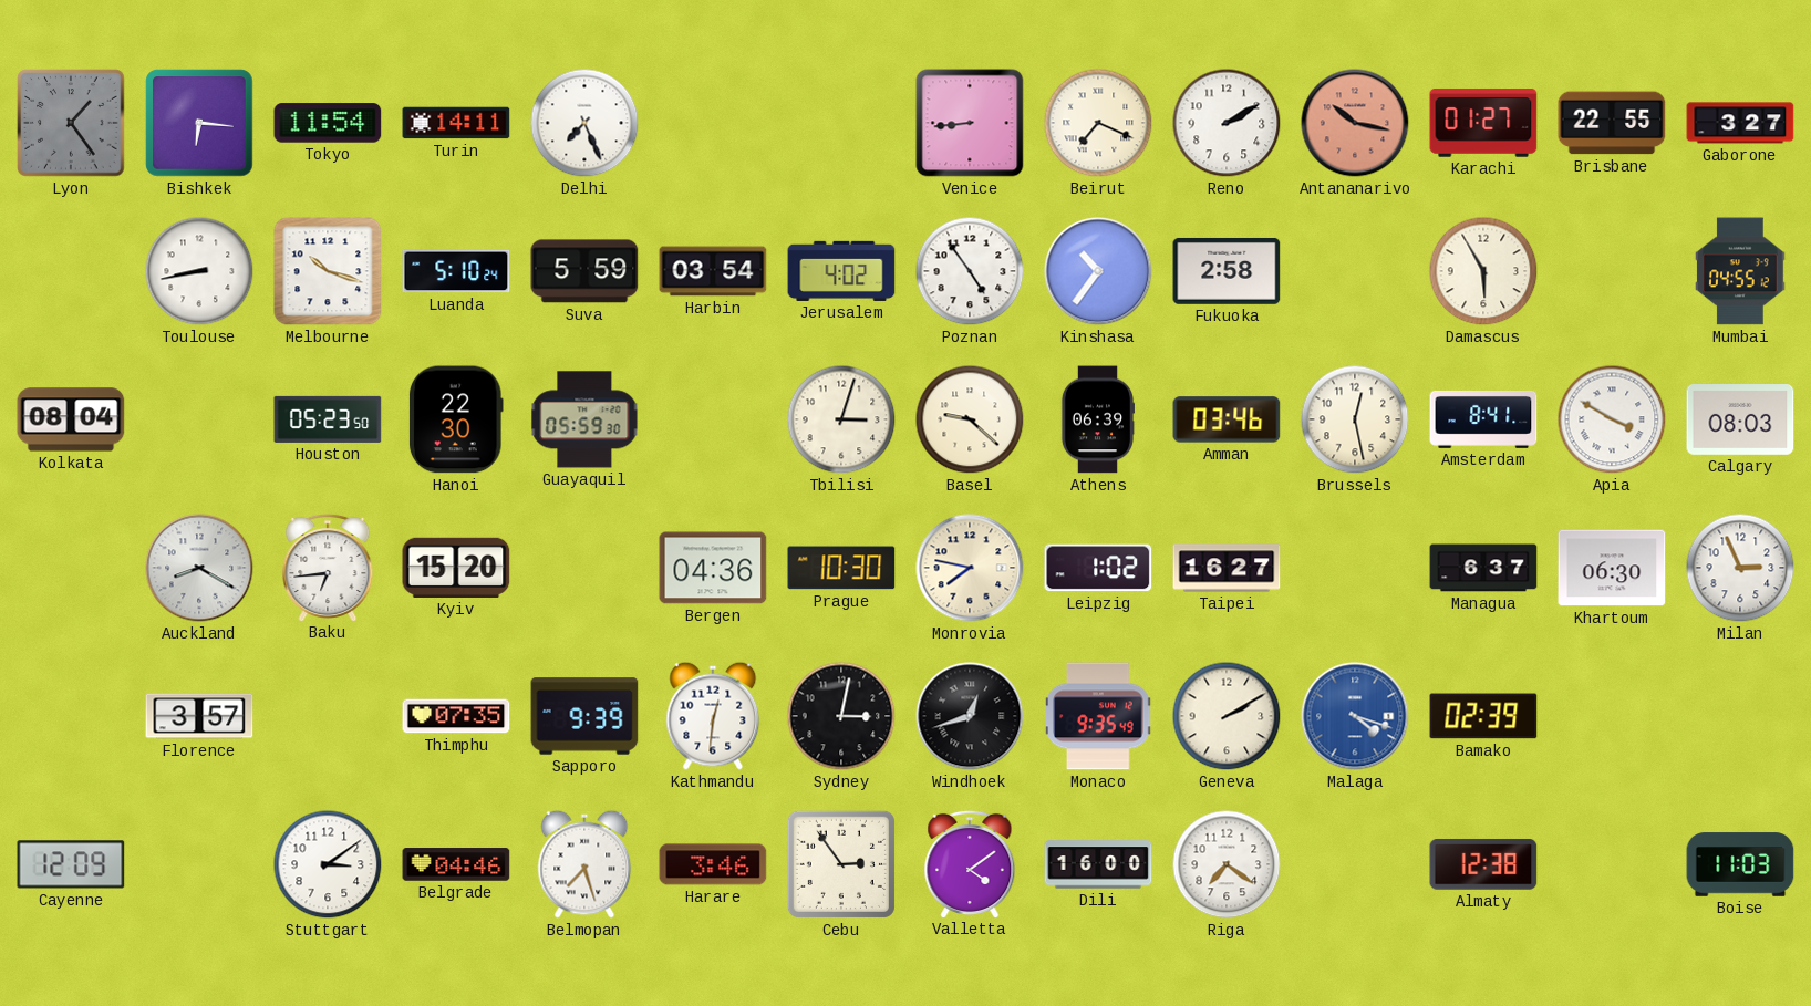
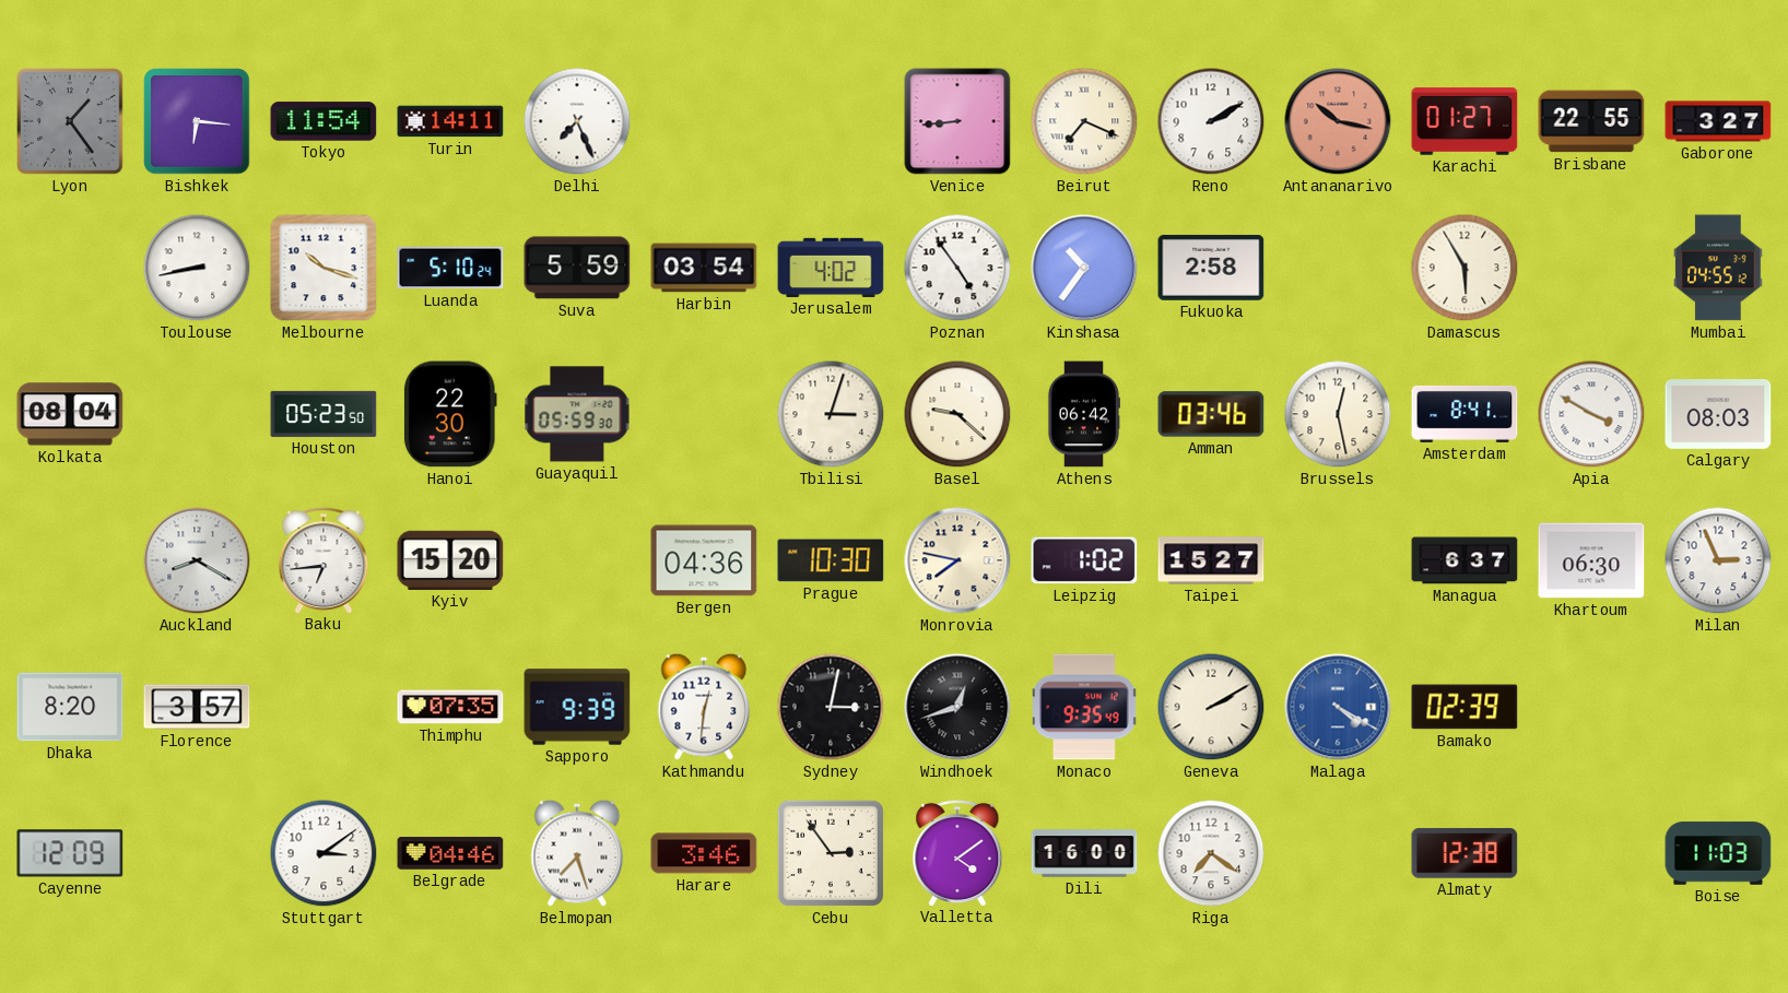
Athens: 06:39 -> 06:42 (1083, 414)
Taipei: 16:27 -> 15:27 (1211, 560)
Dhaka: none -> 8:20 (70, 707)
Malaga: 4:18 -> 4:20 (1338, 707)
